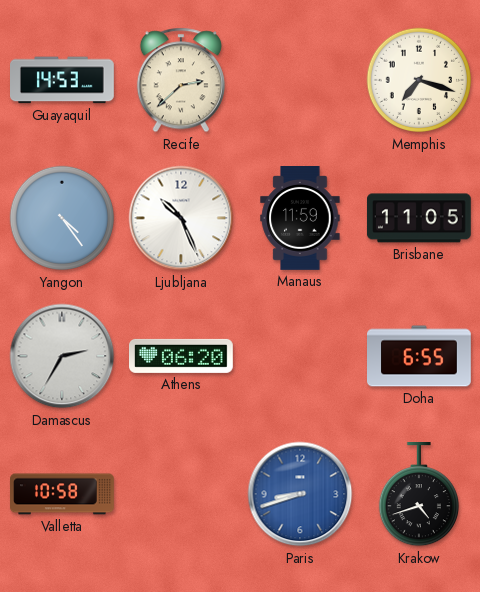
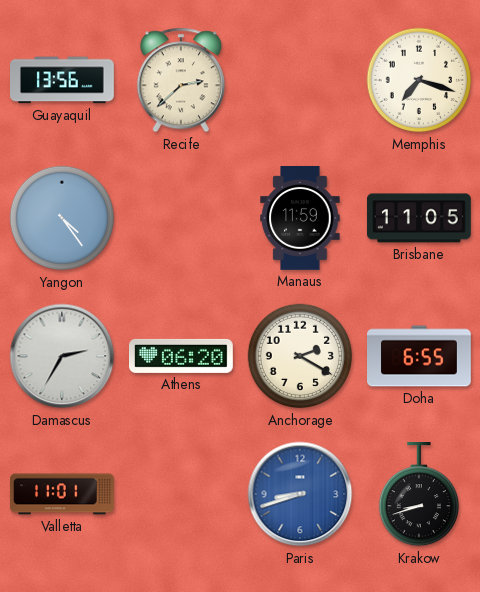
Guayaquil: 14:53 -> 13:56 (63, 80)
Ljubljana: 10:26 -> none (181, 218)
Anchorage: none -> 2:20 (300, 356)
Valletta: 10:58 -> 11:01 (62, 494)
Krakow: 4:42 -> 8:42 (418, 495)
